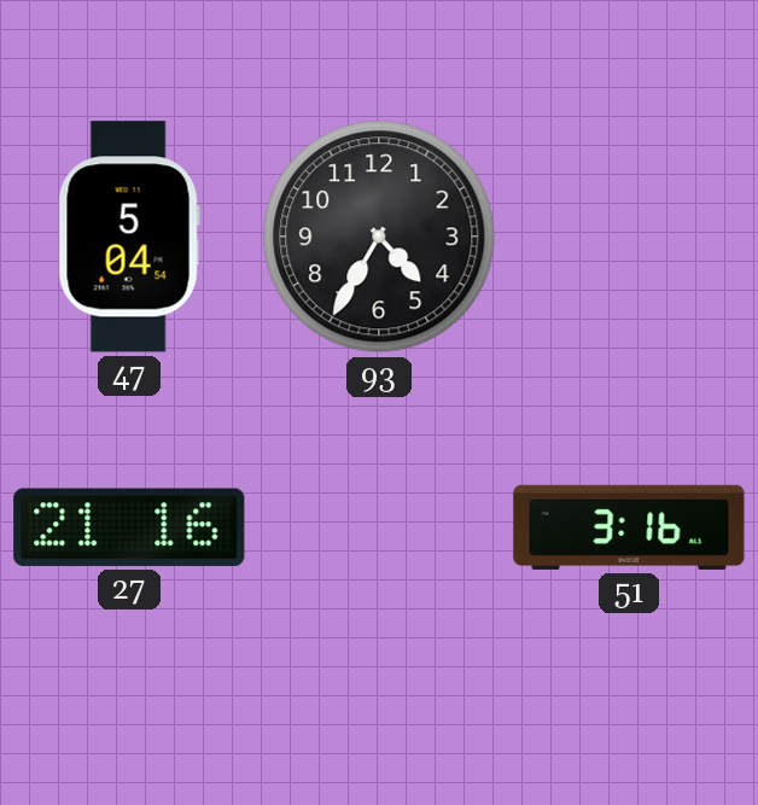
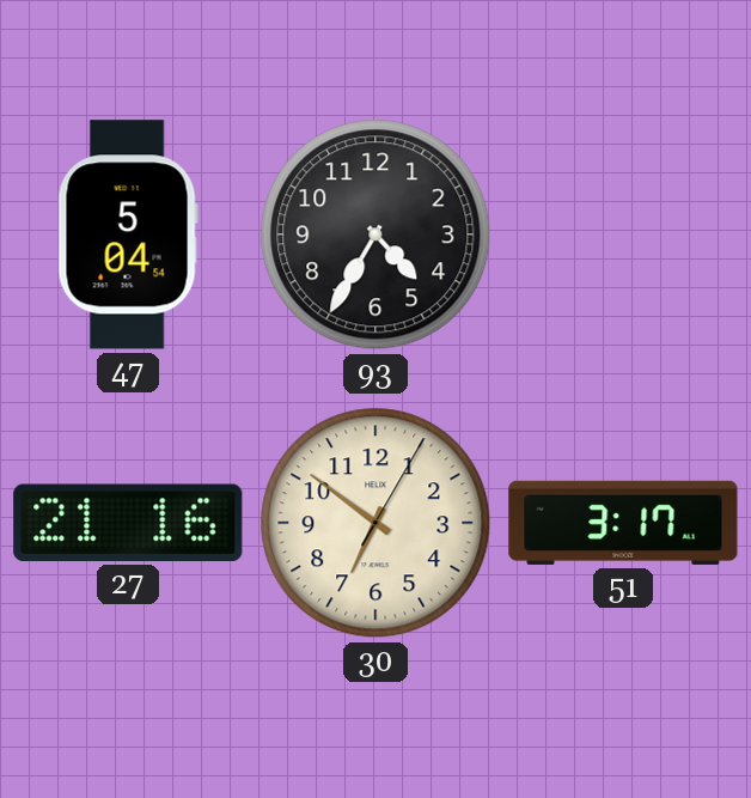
30: none -> 6:51 (375, 523)
51: 3:16 -> 3:17 (623, 523)
